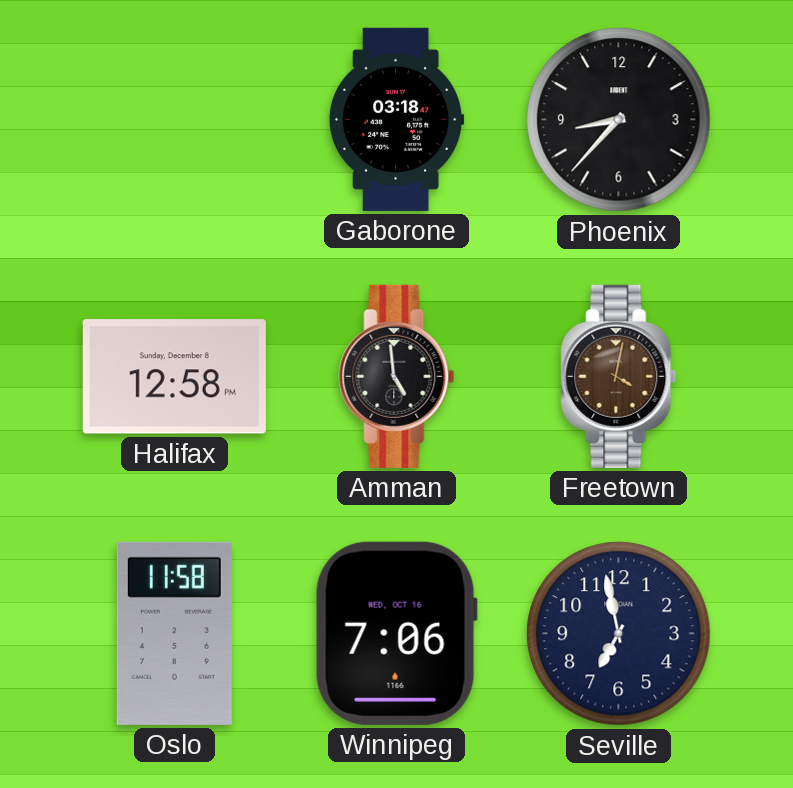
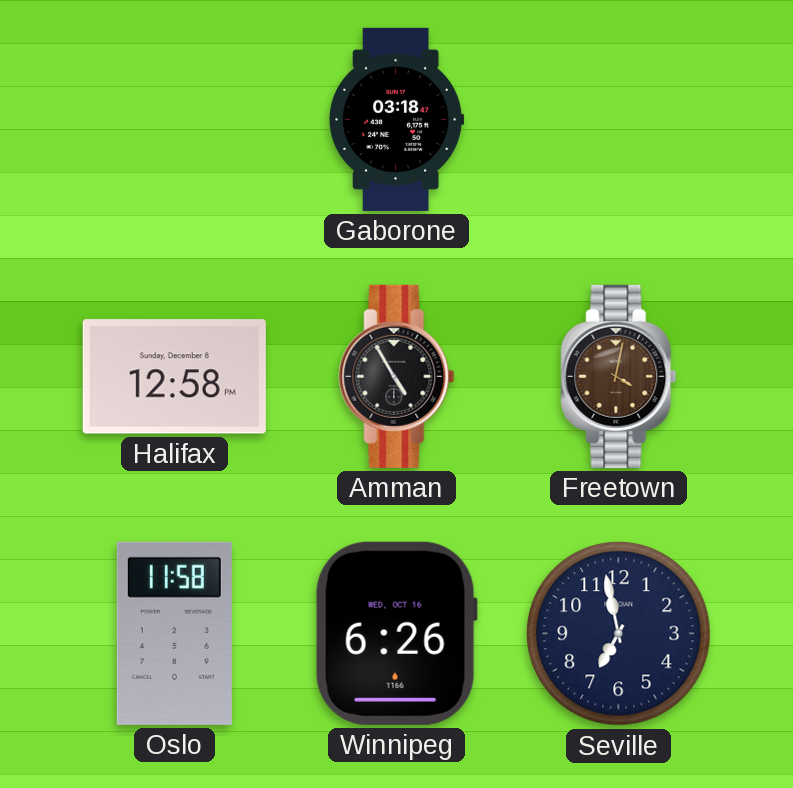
Phoenix: 8:37 -> none (619, 120)
Amman: 4:59 -> 4:55 (397, 376)
Winnipeg: 7:06 -> 6:26 (396, 633)
